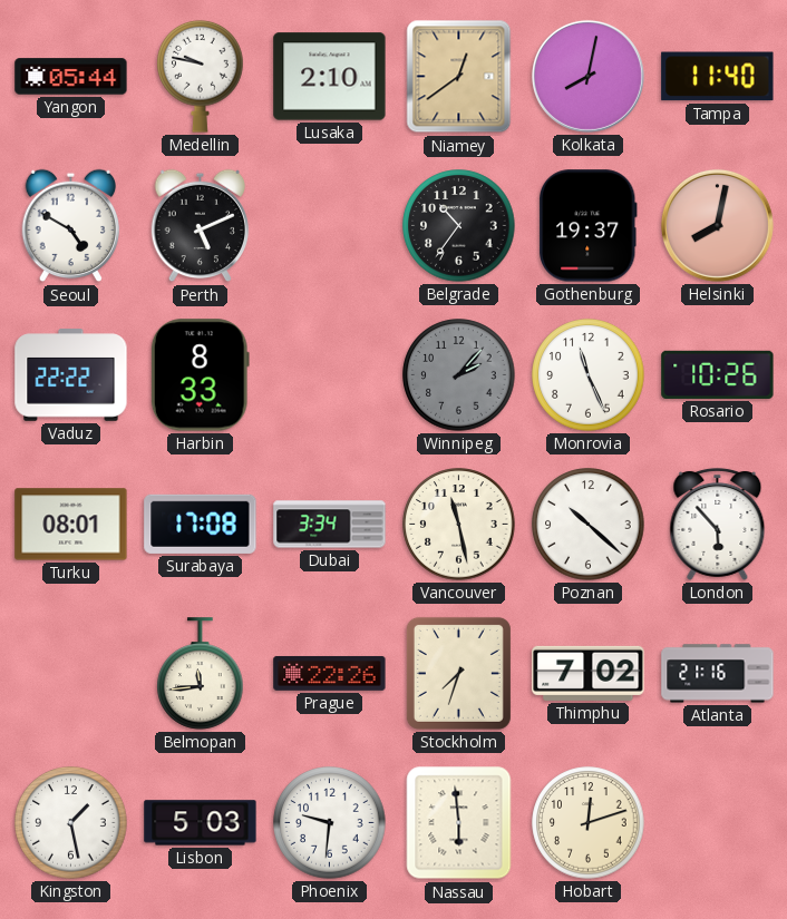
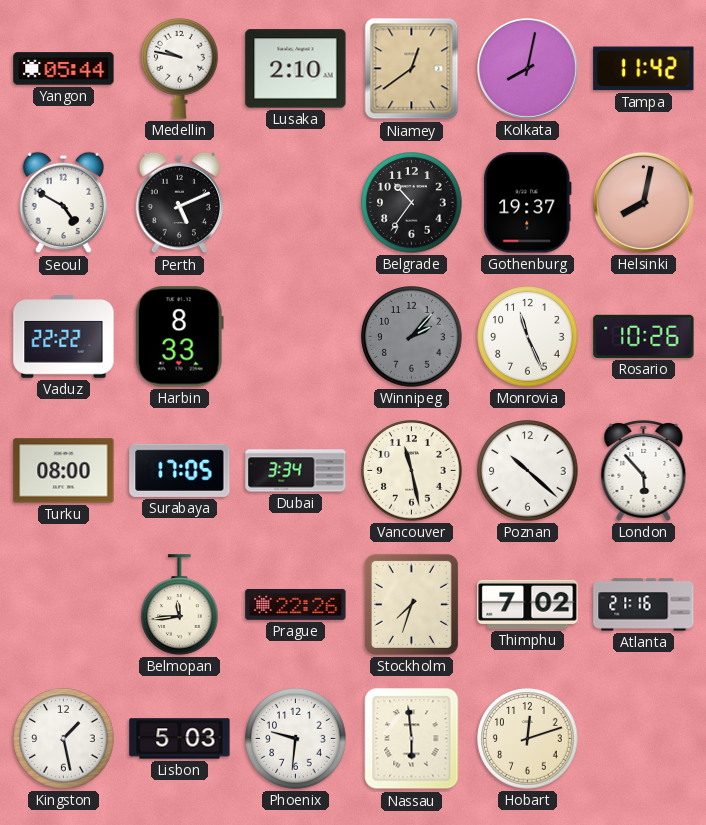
Tampa: 11:40 -> 11:42 (644, 69)
Turku: 08:01 -> 08:00 (64, 471)
Surabaya: 17:08 -> 17:05 (180, 470)
